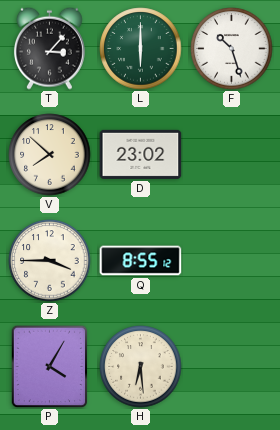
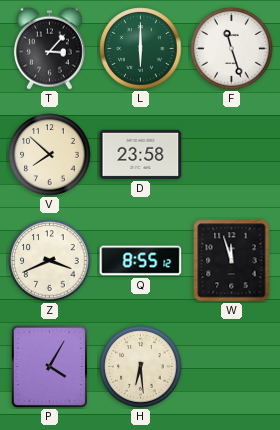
F: 10:27 -> 11:27 (232, 49)
D: 23:02 -> 23:58 (141, 154)
Z: 3:45 -> 3:41 (50, 261)
W: none -> 11:57 (232, 261)
